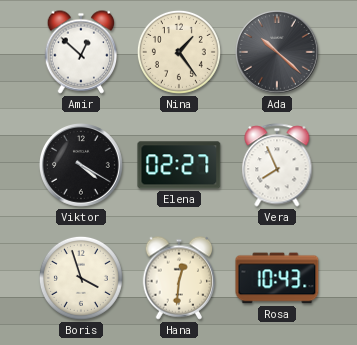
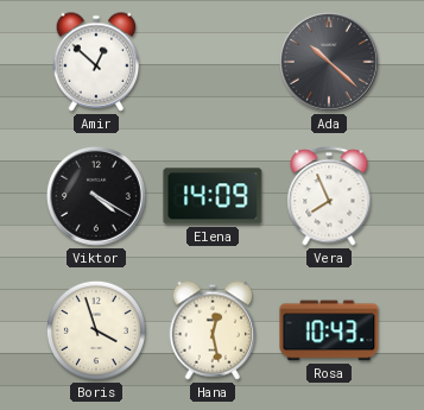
Nina: 1:24 -> none (179, 52)
Elena: 02:27 -> 14:09 (213, 196)
Hana: 12:31 -> 12:28 (213, 330)
